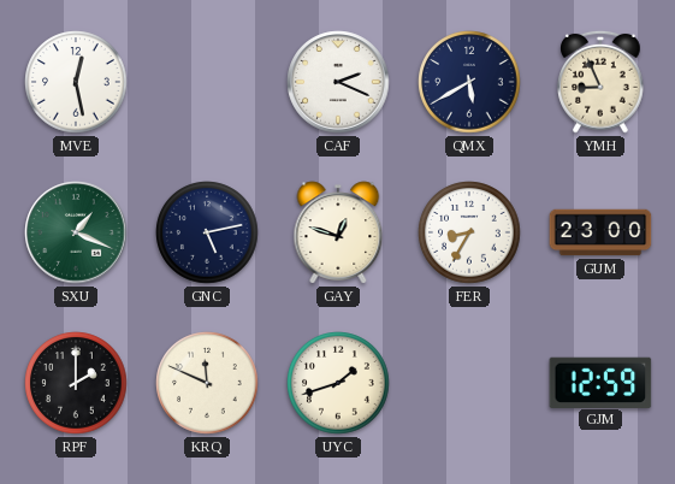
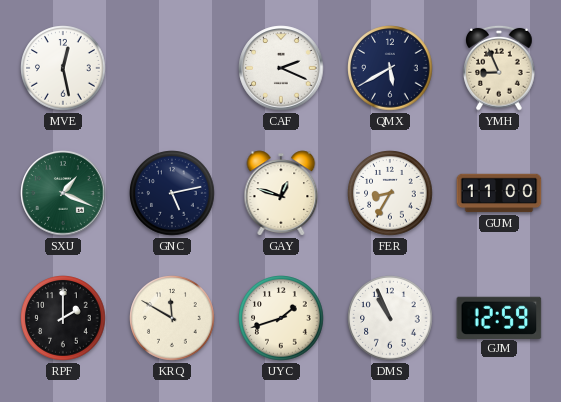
GUM: 23:00 -> 11:00 (499, 193)
KRQ: 11:49 -> 11:50 (172, 318)
DMS: none -> 10:56 (390, 318)
